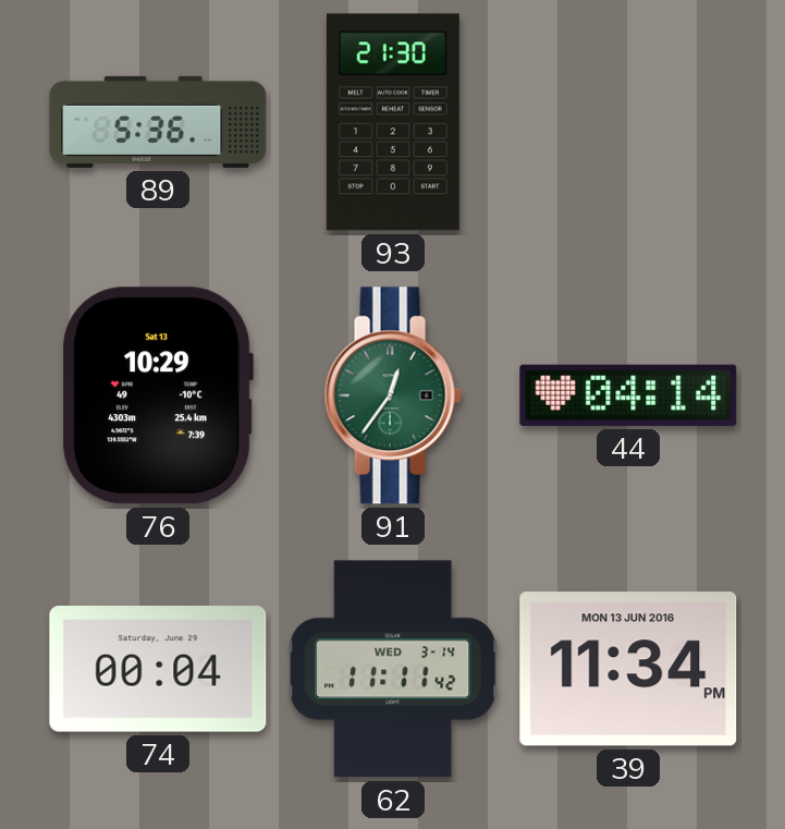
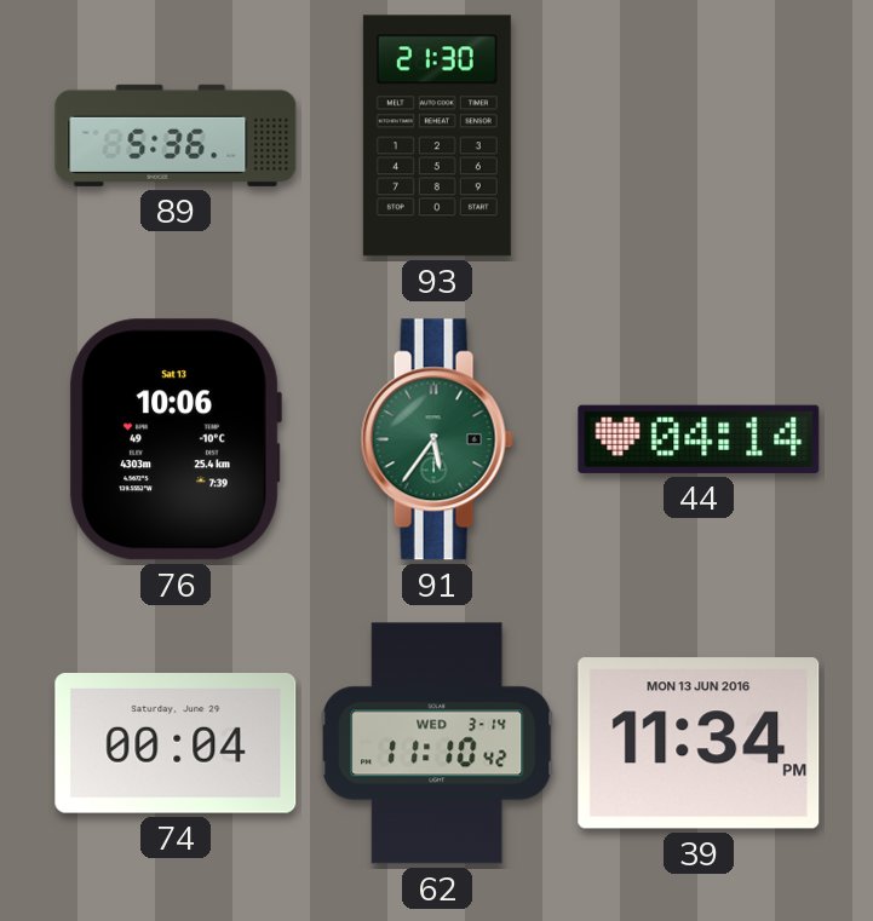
76: 10:29 -> 10:06 (176, 439)
91: 12:36 -> 5:36 (437, 439)
62: 11:11 -> 11:10 (437, 743)
